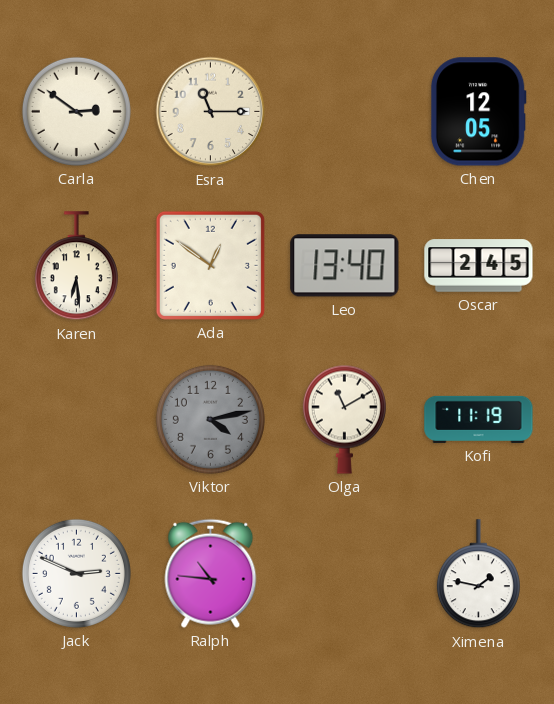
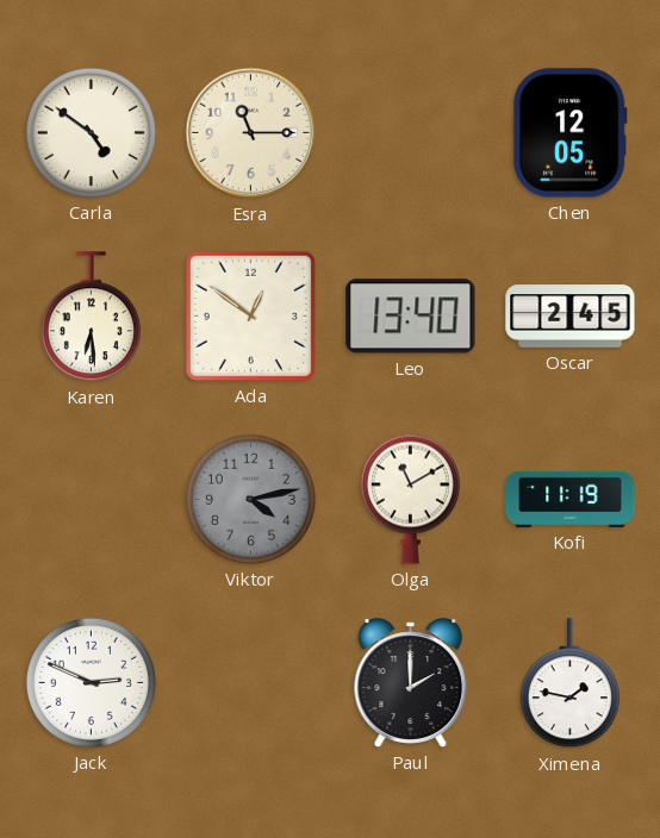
Carla: 2:51 -> 4:51 (91, 132)
Ralph: 10:46 -> none (211, 573)
Paul: none -> 2:00 (411, 683)
